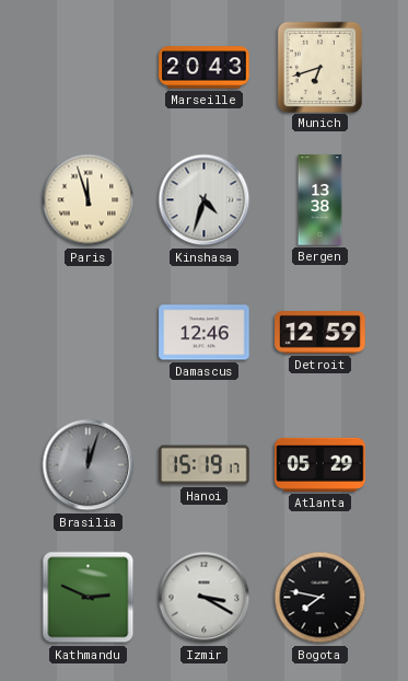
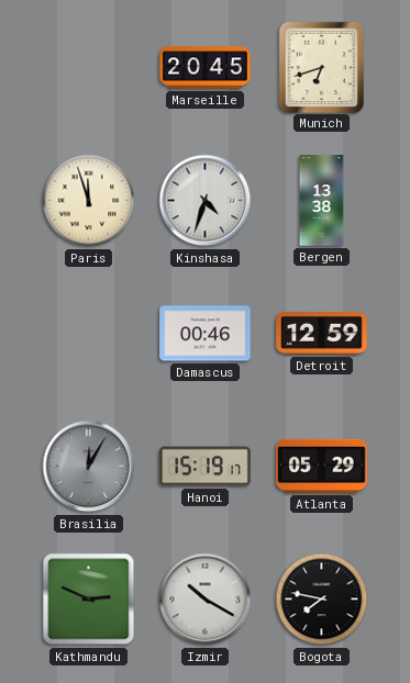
Marseille: 20:43 -> 20:45 (206, 68)
Damascus: 12:46 -> 00:46 (206, 334)
Brasilia: 12:03 -> 12:05 (89, 467)
Izmir: 3:20 -> 10:20 (206, 600)
